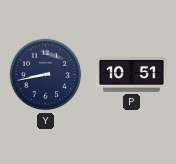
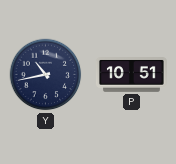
Y: 8:43 -> 10:43 (46, 75)
